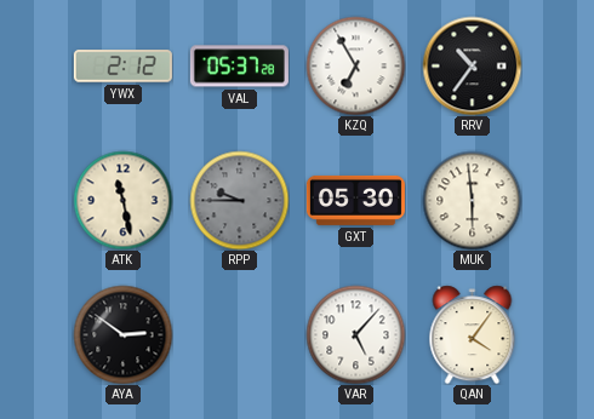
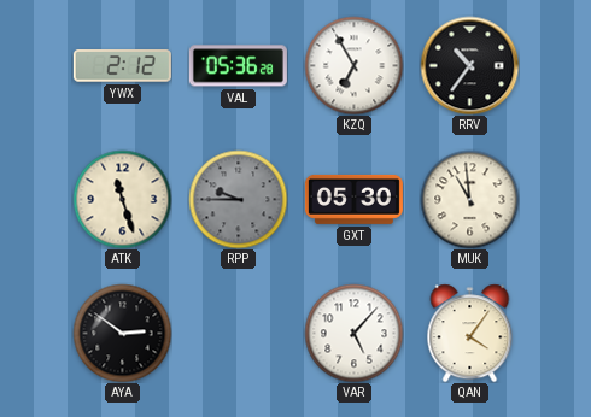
VAL: 05:37 -> 05:36 (238, 66)
ATK: 11:28 -> 11:27 (122, 199)
MUK: 5:59 -> 10:59 (469, 199)
